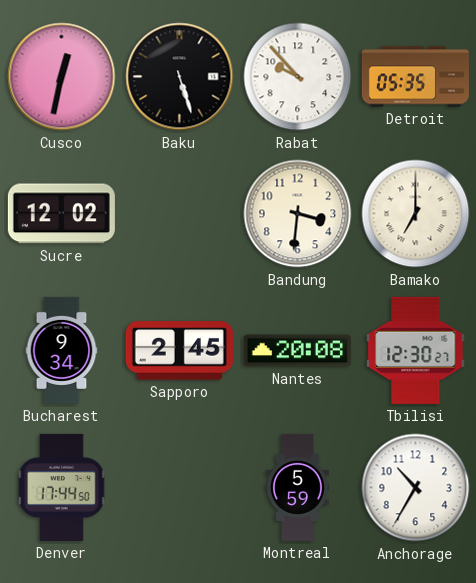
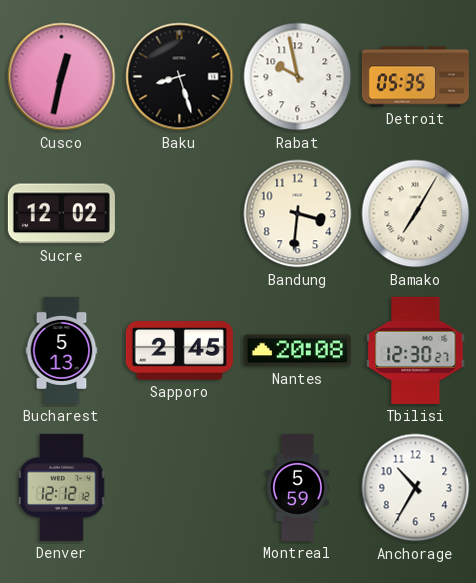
Baku: 5:27 -> 8:27 (180, 77)
Rabat: 9:53 -> 9:58 (298, 77)
Bamako: 7:00 -> 7:05 (416, 214)
Bucharest: 9:34 -> 5:13 (62, 350)
Denver: 17:44 -> 12:12 (62, 487)
